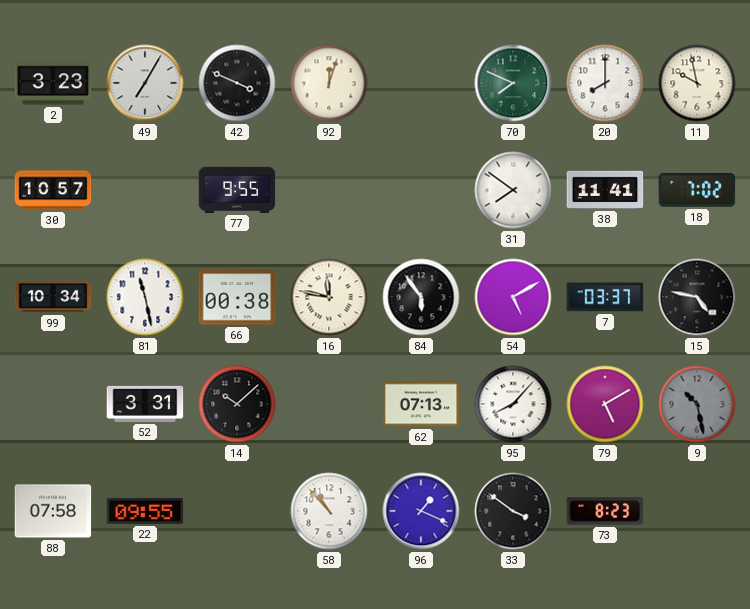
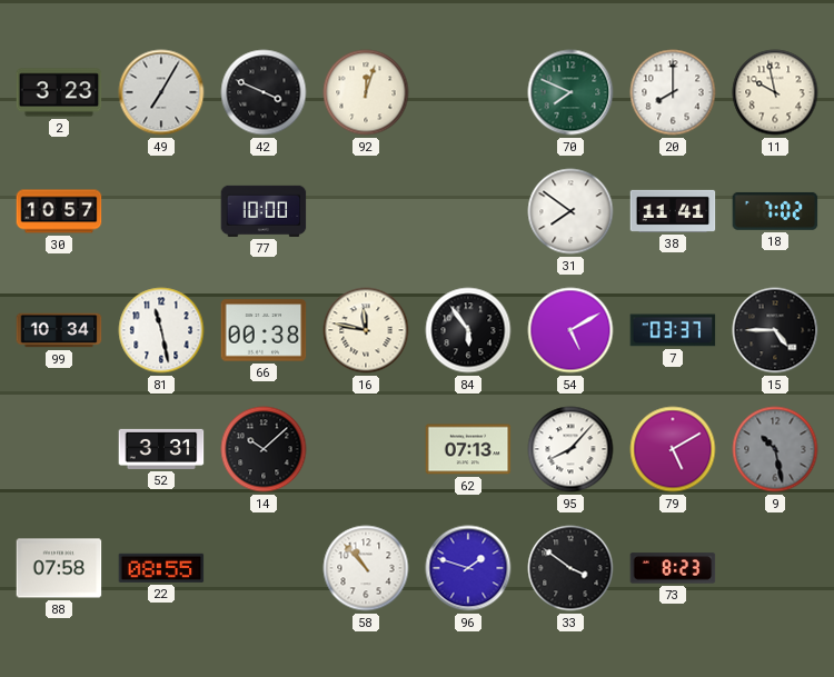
77: 9:55 -> 10:00 (264, 211)
15: 4:47 -> 4:45 (775, 330)
22: 09:55 -> 08:55 (161, 568)
96: 1:19 -> 1:48 (468, 568)
